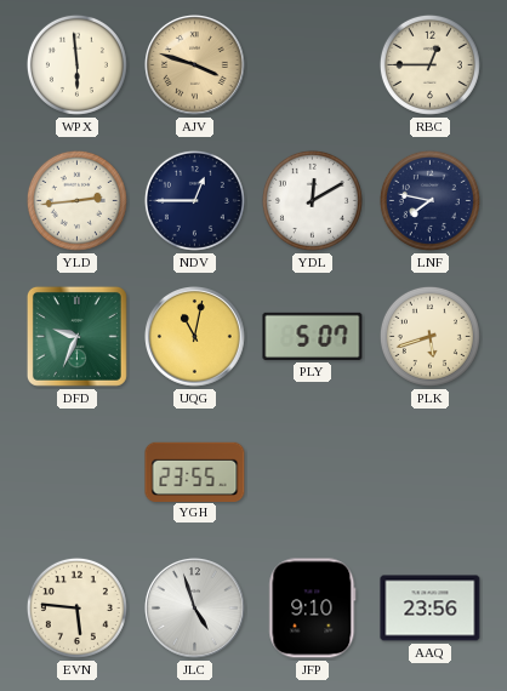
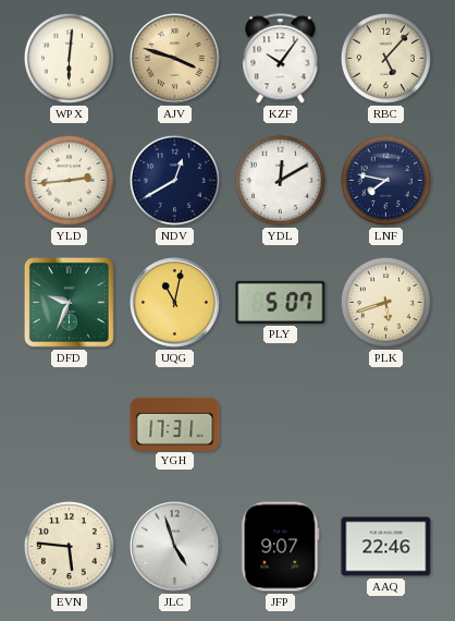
WPX: 5:59 -> 6:01 (69, 58)
KZF: none -> 10:06 (281, 59)
RBC: 12:45 -> 5:07 (385, 58)
NDV: 12:45 -> 12:40 (174, 180)
YGH: 23:55 -> 17:31 (175, 424)
JFP: 9:10 -> 9:07 (281, 547)
AAQ: 23:56 -> 22:46 (386, 547)
